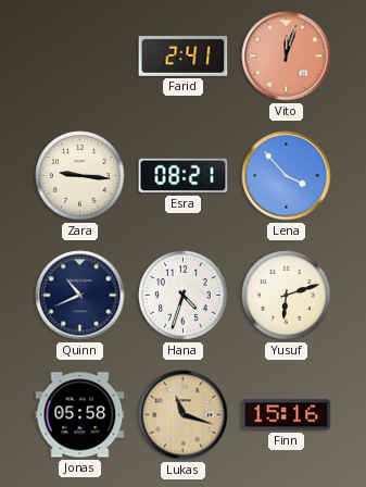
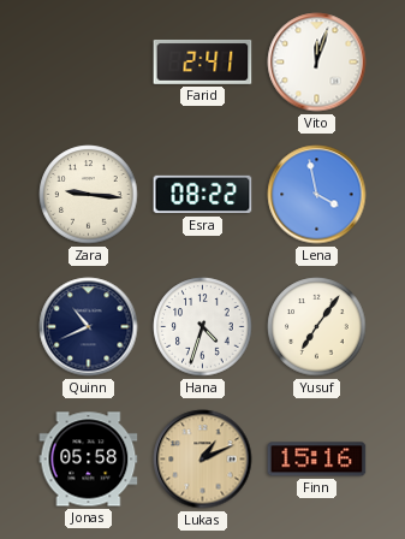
Vito dial: salmon -> white (317, 63)
Esra: 08:21 -> 08:22 (203, 195)
Lena: 3:53 -> 3:58 (317, 195)
Yusuf: 6:12 -> 7:06 (317, 327)
Lukas: 11:18 -> 1:11 (203, 460)
